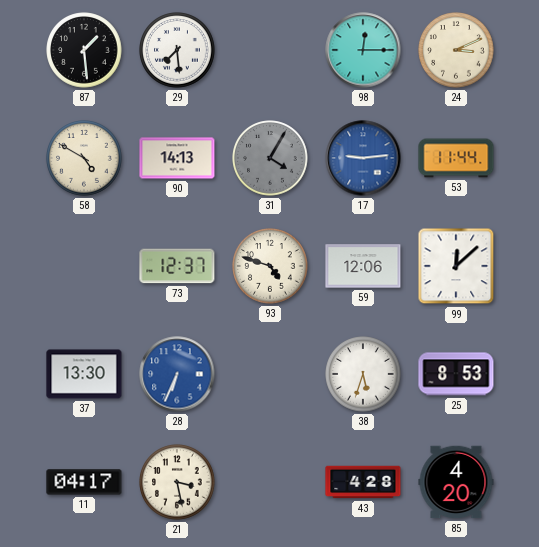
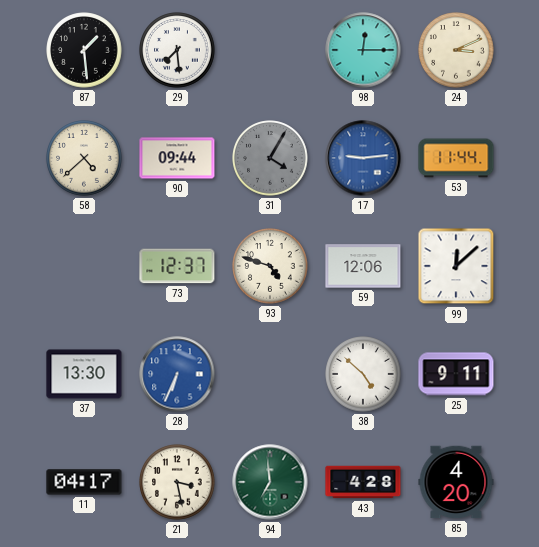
58: 4:50 -> 4:38 (84, 158)
90: 14:13 -> 09:44 (177, 158)
38: 5:33 -> 4:52 (363, 374)
25: 8:53 -> 9:11 (456, 374)
94: none -> 6:59 (270, 482)
